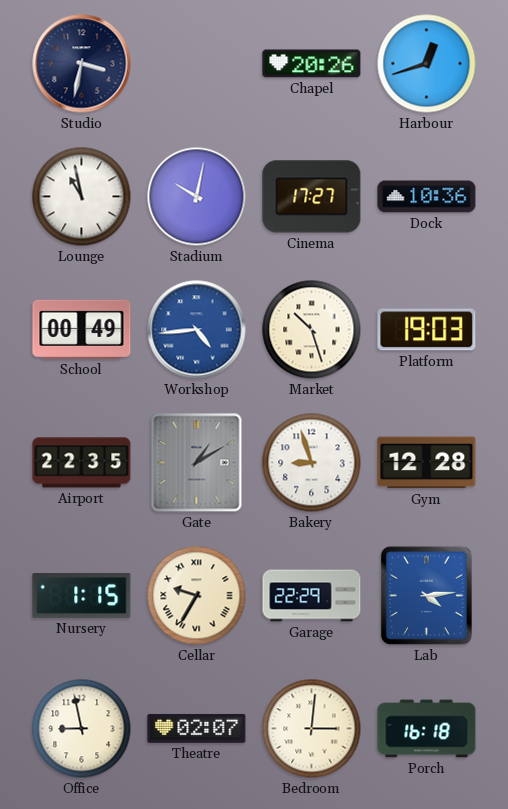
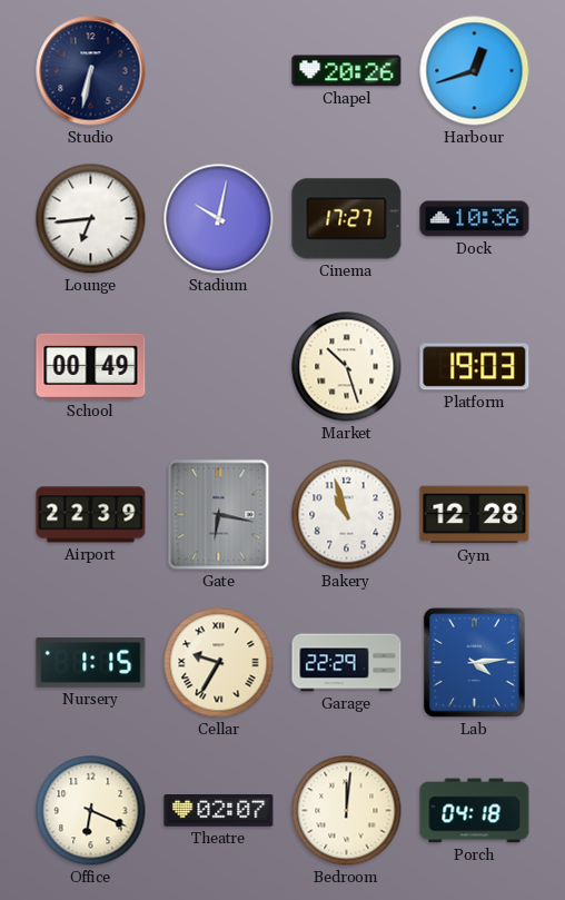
Studio: 3:32 -> 6:32 (91, 71)
Lounge: 10:58 -> 6:44 (91, 219)
Workshop: 4:44 -> none (197, 330)
Airport: 22:35 -> 22:39 (91, 515)
Gate: 1:10 -> 6:17 (219, 515)
Bakery: 8:57 -> 10:57 (347, 515)
Office: 8:58 -> 6:19 (91, 811)
Bedroom: 3:01 -> 12:01 (347, 811)
Porch: 16:18 -> 04:18 (475, 811)
